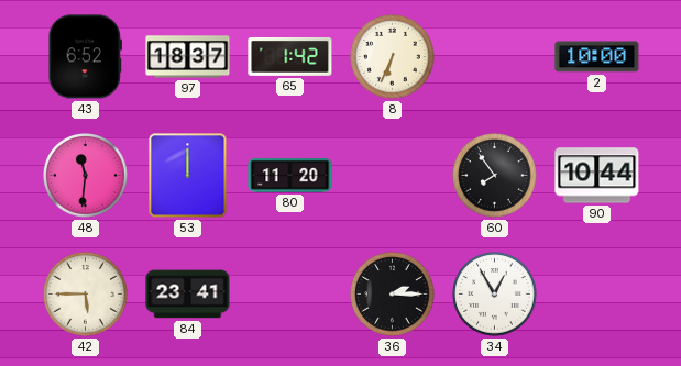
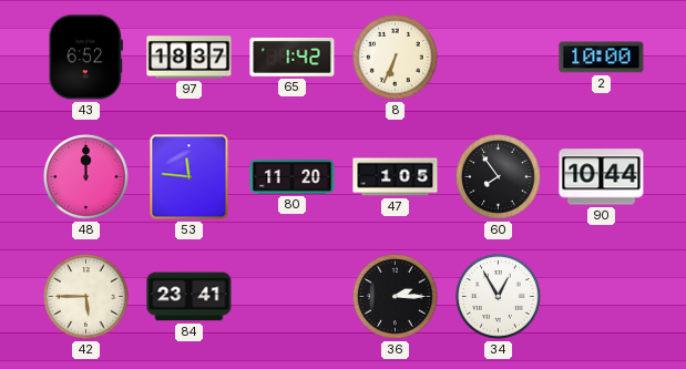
48: 11:31 -> 12:00 (86, 177)
53: 12:00 -> 11:46 (190, 177)
47: none -> 1:05 (396, 177)
